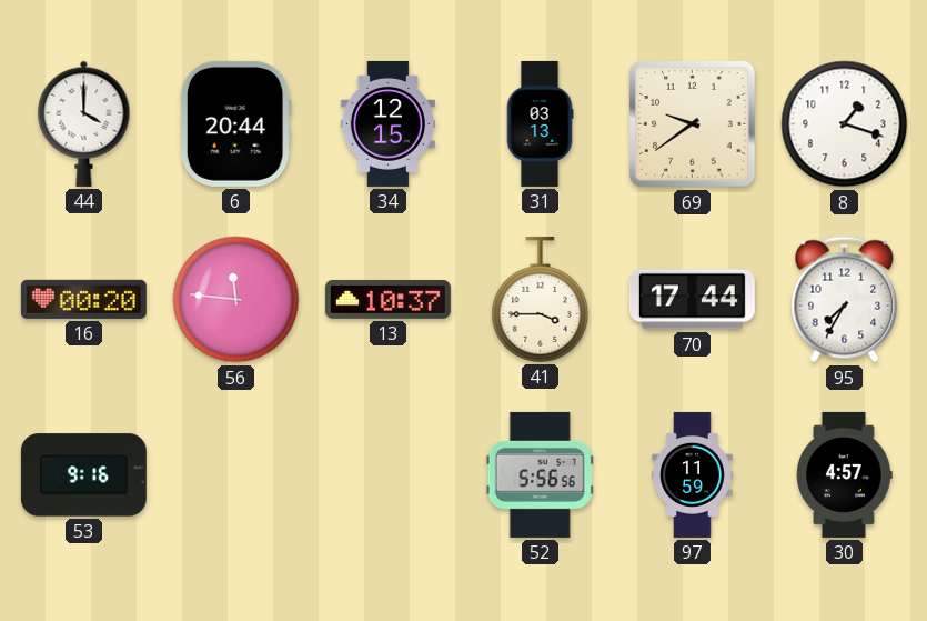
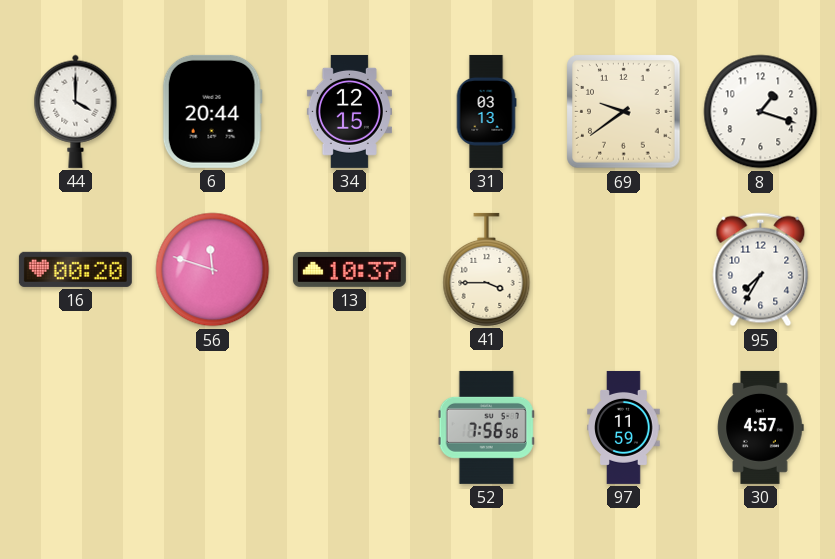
56: 11:46 -> 11:48 (213, 270)
70: 17:44 -> none (692, 300)
53: 9:16 -> none (83, 475)
52: 5:56 -> 7:56 (486, 427)
